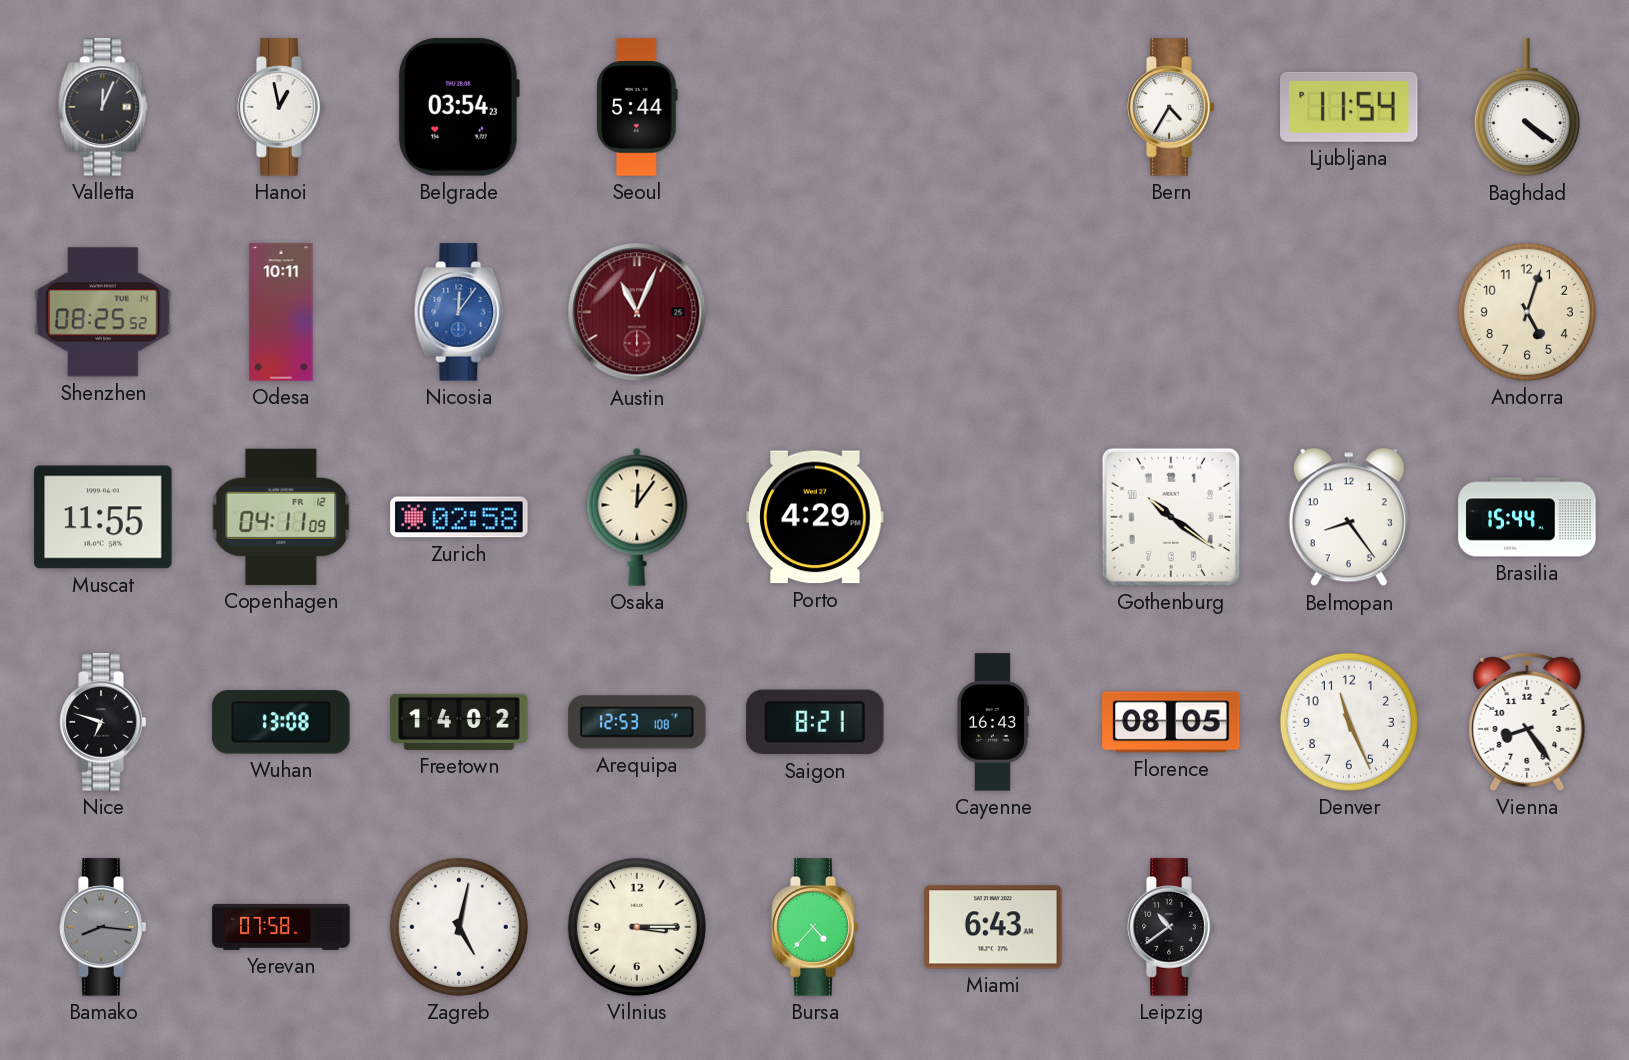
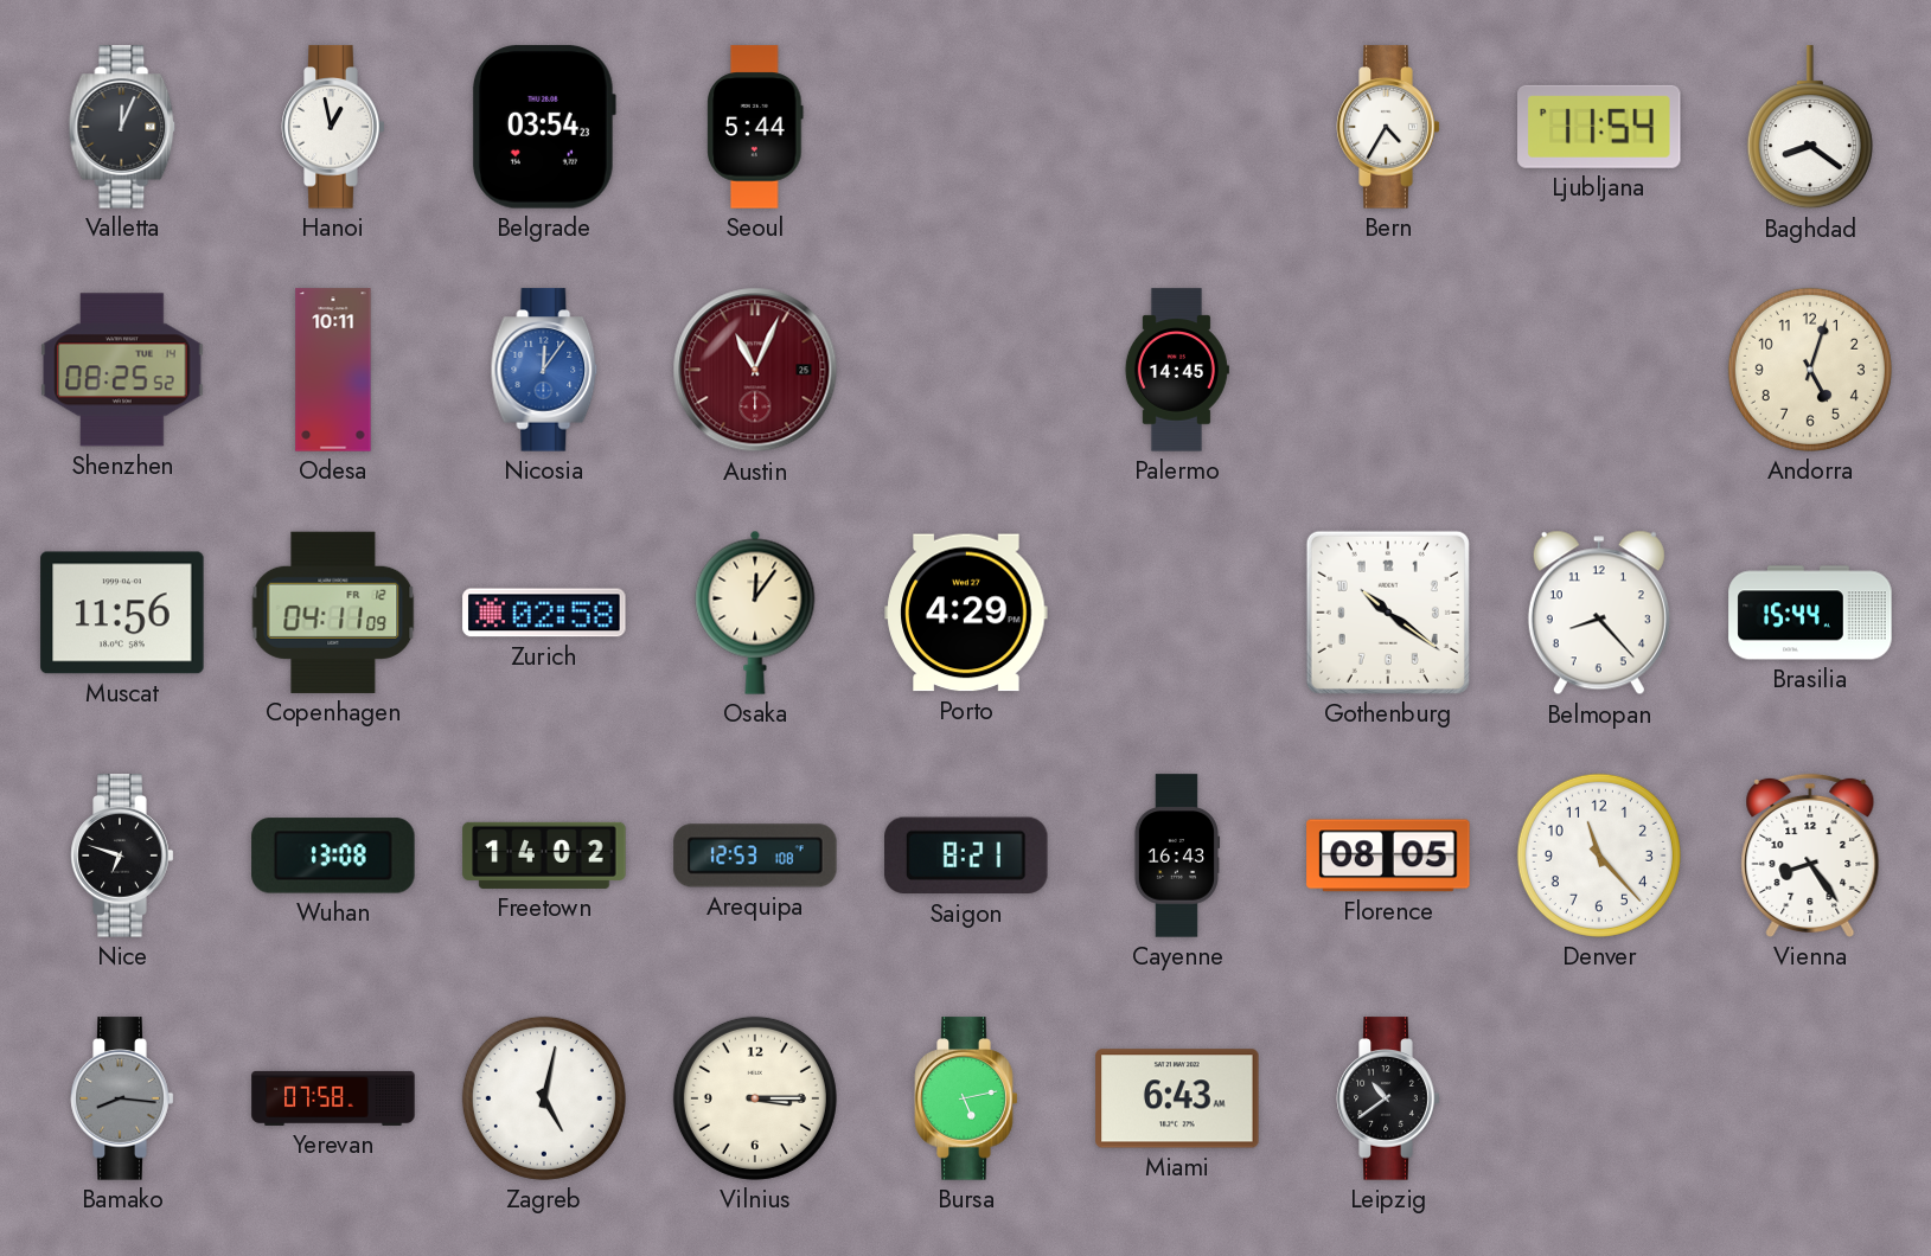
Baghdad: 4:21 -> 8:21 (1810, 128)
Palermo: none -> 14:45 (1177, 370)
Muscat: 11:55 -> 11:56 (122, 613)
Belmopan: 8:24 -> 8:23 (1599, 613)
Denver: 11:26 -> 11:23 (1599, 856)
Bursa: 4:37 -> 5:13 (966, 1098)
